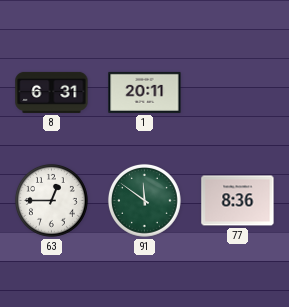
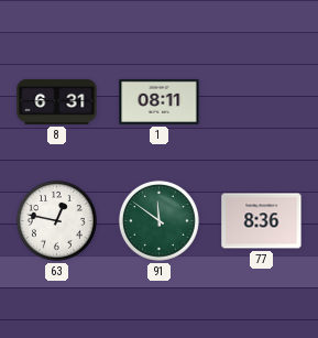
1: 20:11 -> 08:11 (160, 101)
63: 12:45 -> 12:47 (57, 221)
